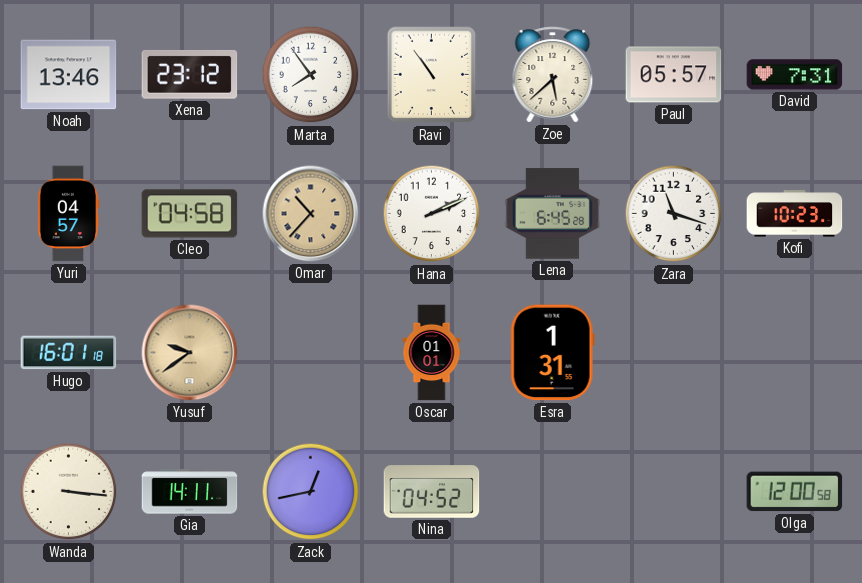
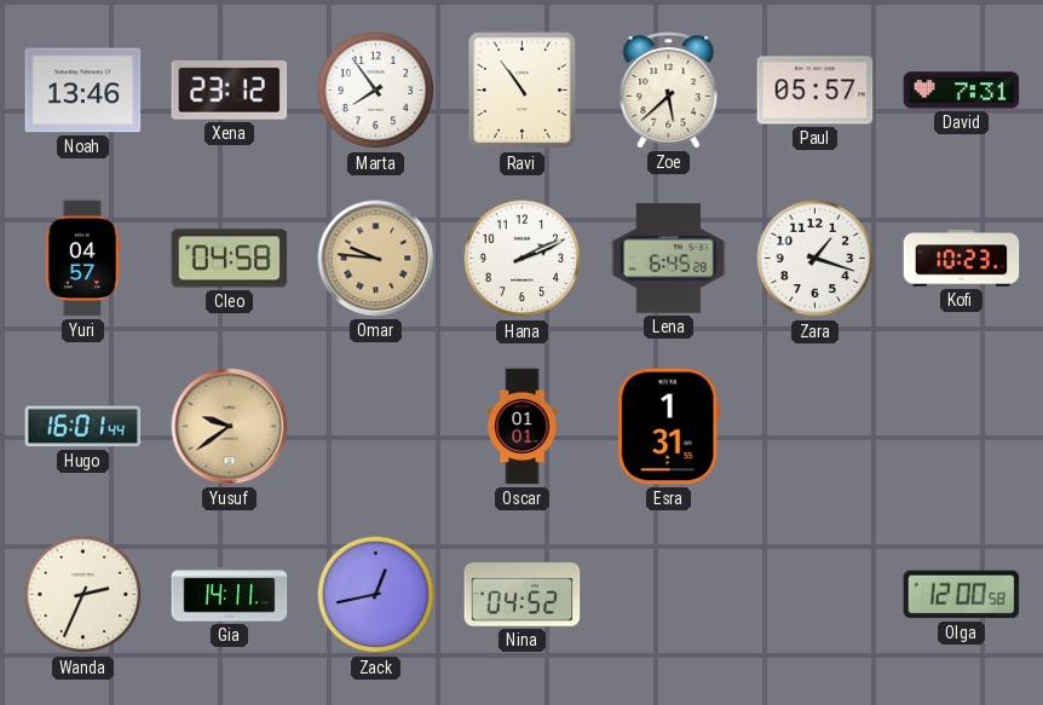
Omar: 10:37 -> 9:46 (376, 259)
Zara: 11:18 -> 1:18 (816, 259)
Hugo: 16:01:18 -> 16:01:44 (83, 427)
Wanda: 3:16 -> 2:34 (83, 595)
